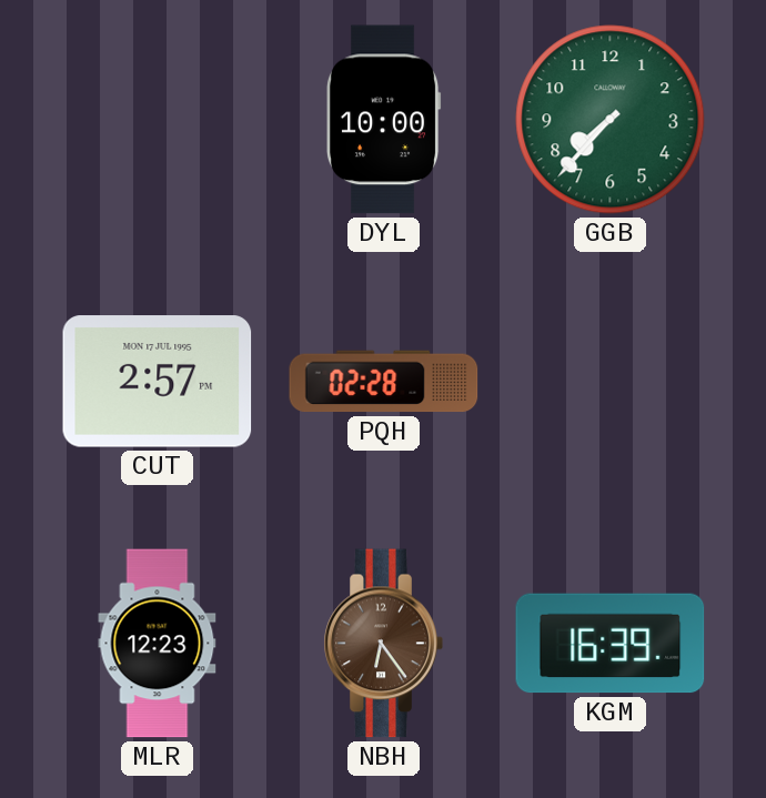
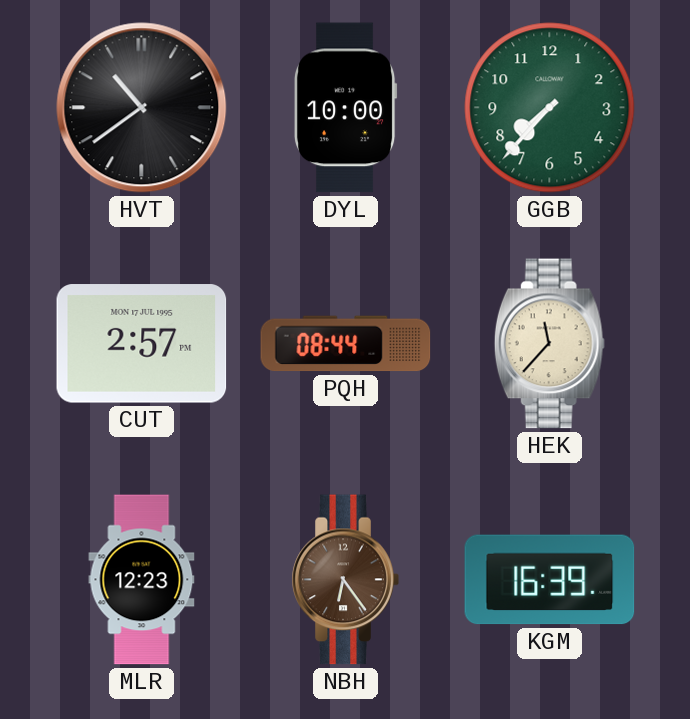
HVT: none -> 10:39 (142, 108)
PQH: 02:28 -> 08:44 (346, 344)
HEK: none -> 11:37 (549, 344)
